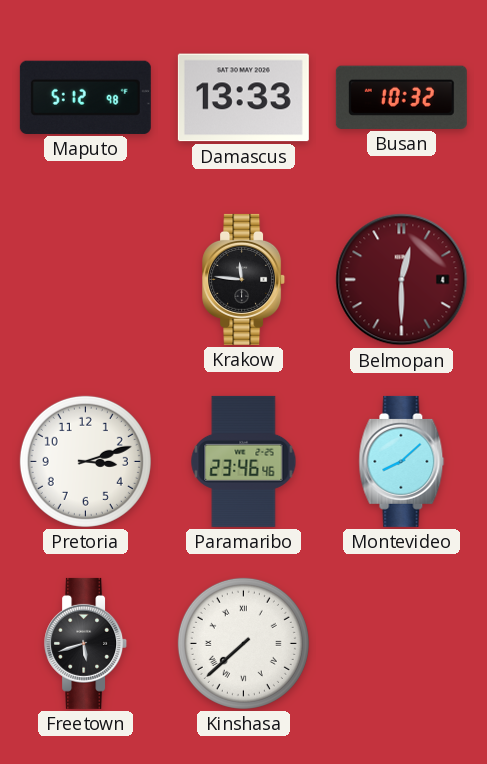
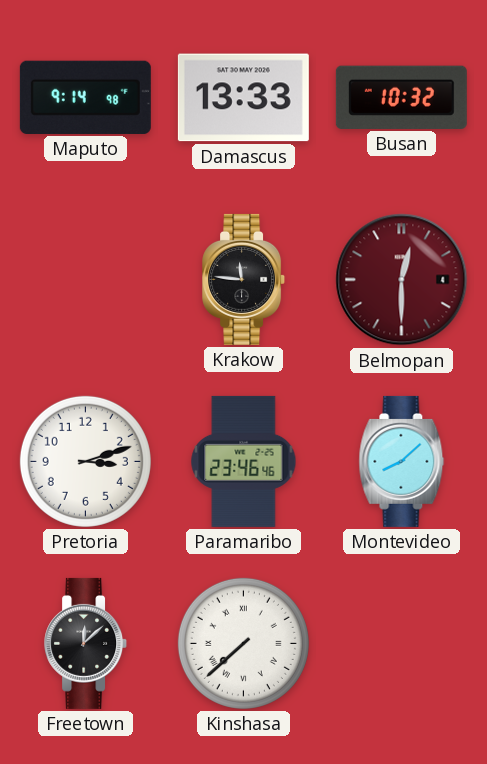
Maputo: 5:12 -> 9:14 (85, 97)
Freetown: 5:42 -> 12:08 (86, 643)
